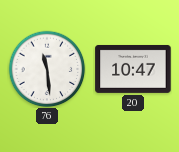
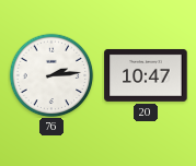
76: 11:29 -> 2:14 (51, 75)
